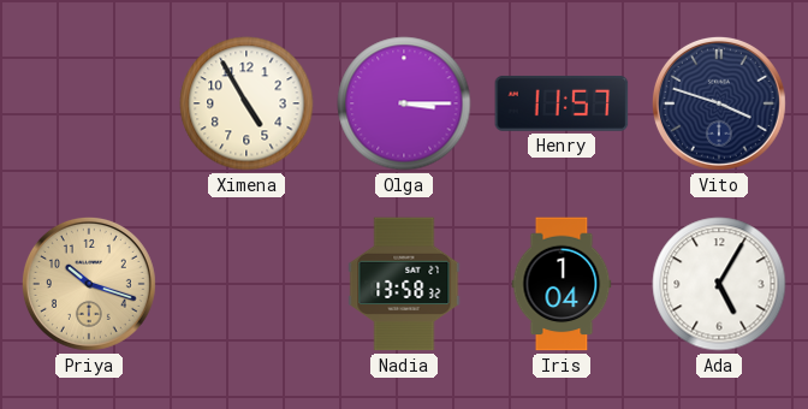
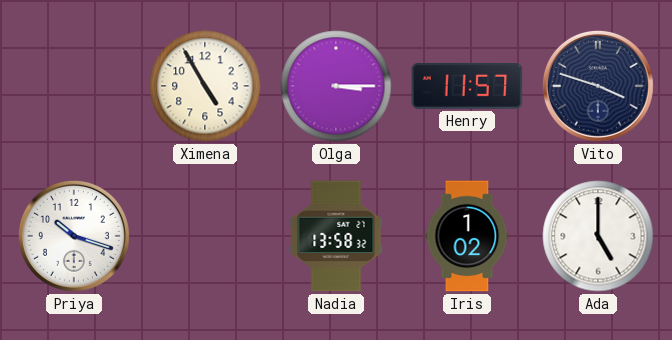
Priya dial: champagne -> white (74, 236)
Iris: 1:04 -> 1:02 (467, 236)
Ada: 5:05 -> 5:00 (598, 236)
